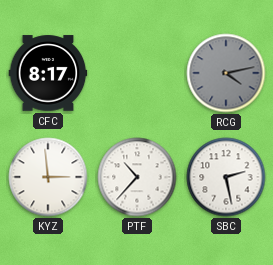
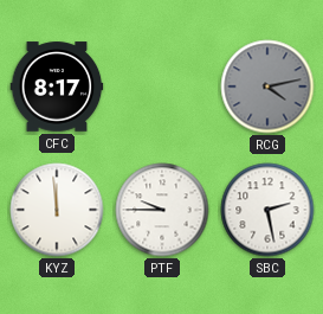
KYZ: 2:59 -> 11:59 (57, 210)
PTF: 10:37 -> 9:45 (162, 210)
